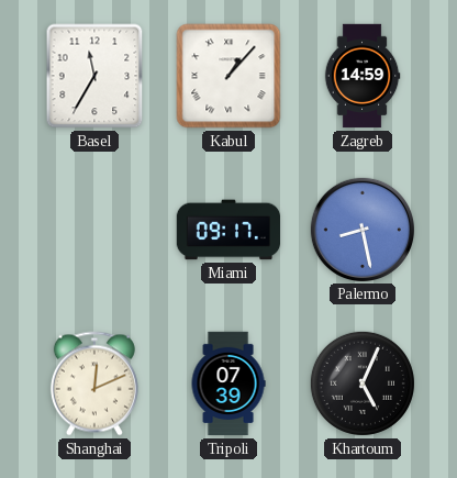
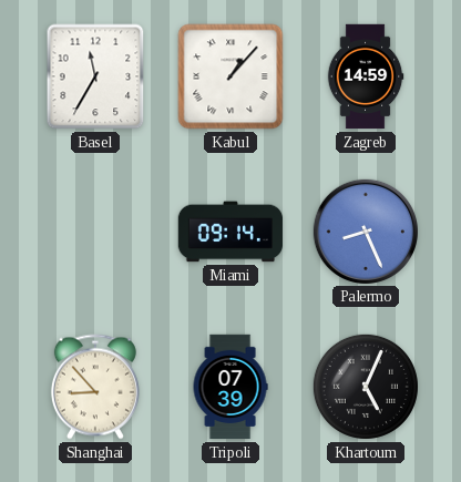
Miami: 09:17 -> 09:14 (230, 232)
Palermo: 8:28 -> 8:26 (365, 230)
Shanghai: 12:11 -> 8:53 (95, 387)
